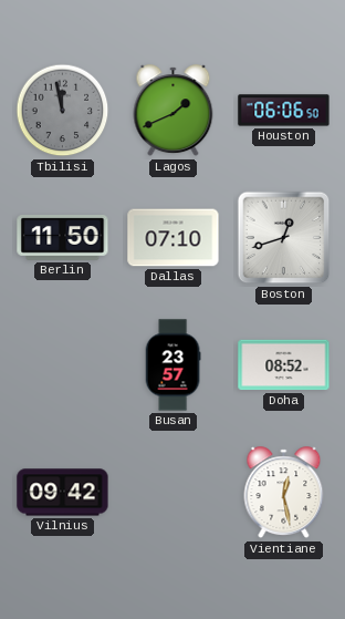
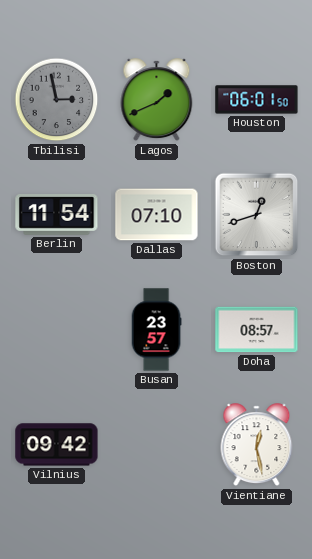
Tbilisi: 11:58 -> 2:58 (57, 100)
Houston: 06:06 -> 06:01 (257, 100)
Berlin: 11:50 -> 11:54 (57, 215)
Doha: 08:52 -> 08:57 (257, 330)
